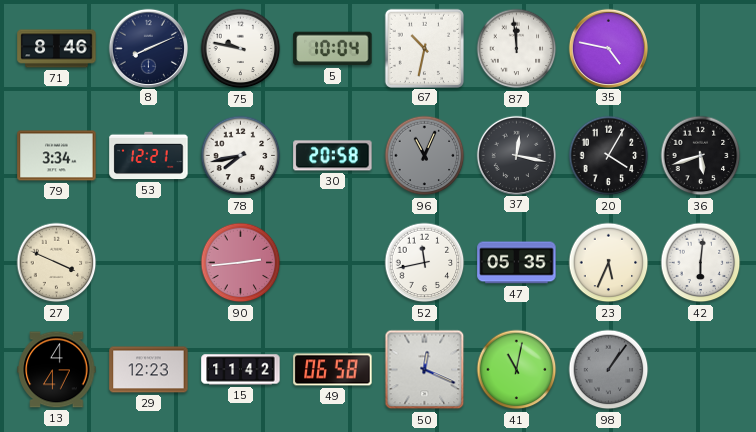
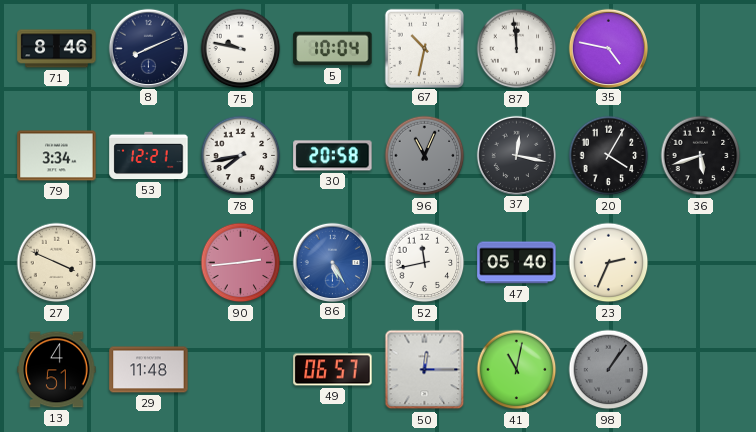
86: none -> 5:25 (332, 262)
47: 05:35 -> 05:40 (517, 263)
23: 5:34 -> 2:34 (609, 263)
42: 6:01 -> none (701, 263)
13: 4:47 -> 4:51 (57, 370)
29: 12:23 -> 11:48 (149, 370)
15: 11:42 -> none (241, 370)
49: 06:58 -> 06:57 (333, 370)
50: 12:19 -> 12:15 (425, 370)
